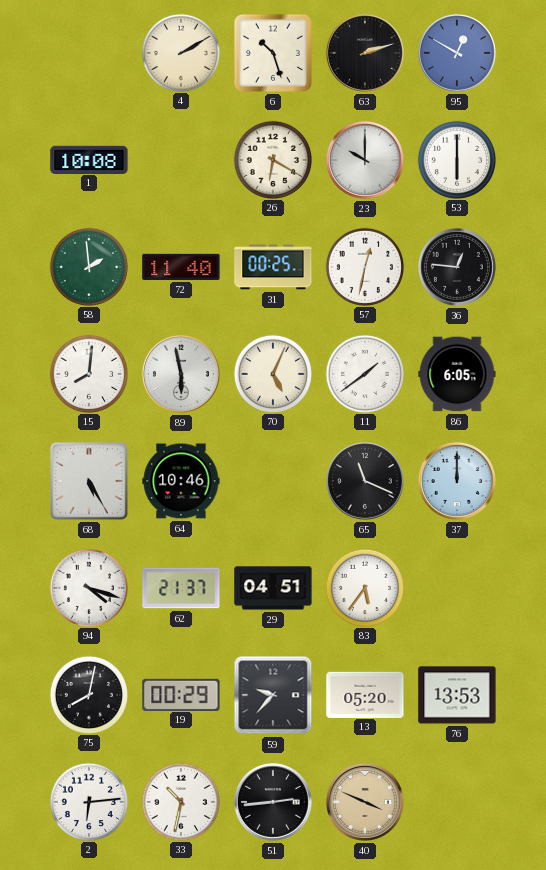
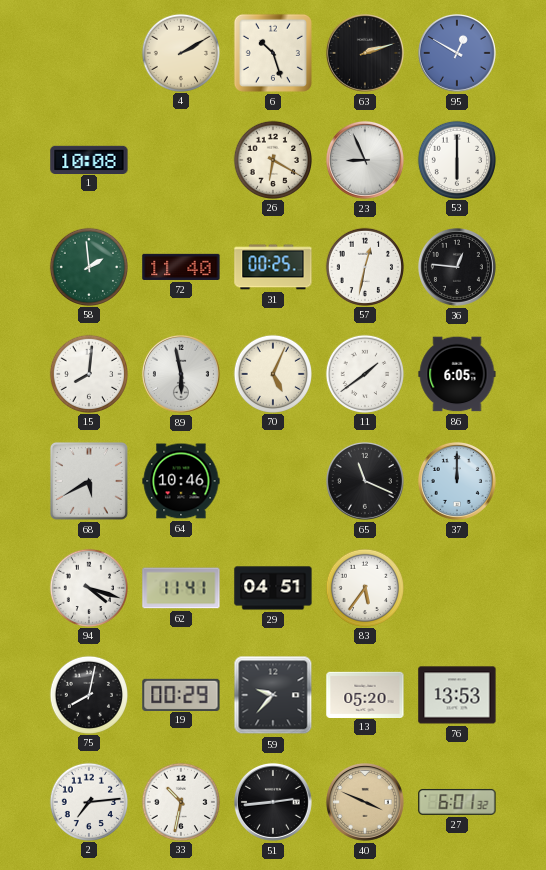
23: 10:00 -> 8:56 (365, 160)
68: 5:25 -> 5:40 (89, 481)
62: 21:37 -> 11:41 (181, 588)
2: 6:14 -> 7:14 (88, 801)
27: none -> 6:01 (457, 802)
